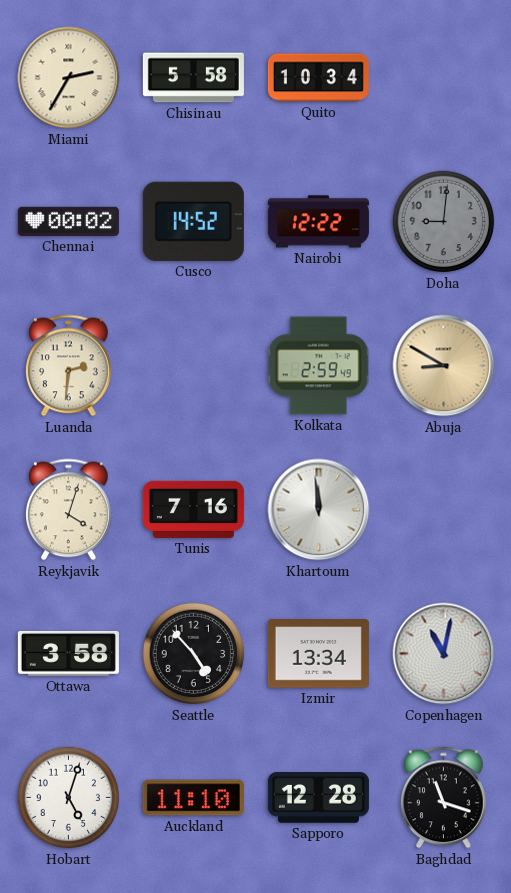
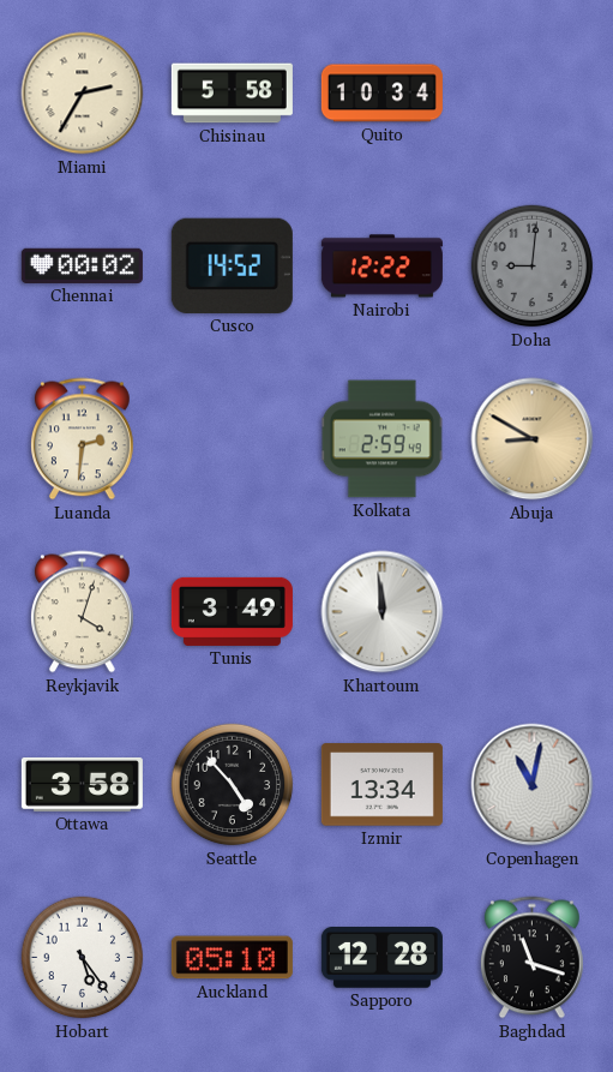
Tunis: 7:16 -> 3:49 (232, 611)
Hobart: 5:03 -> 5:24 (83, 958)
Auckland: 11:10 -> 05:10 (232, 958)
